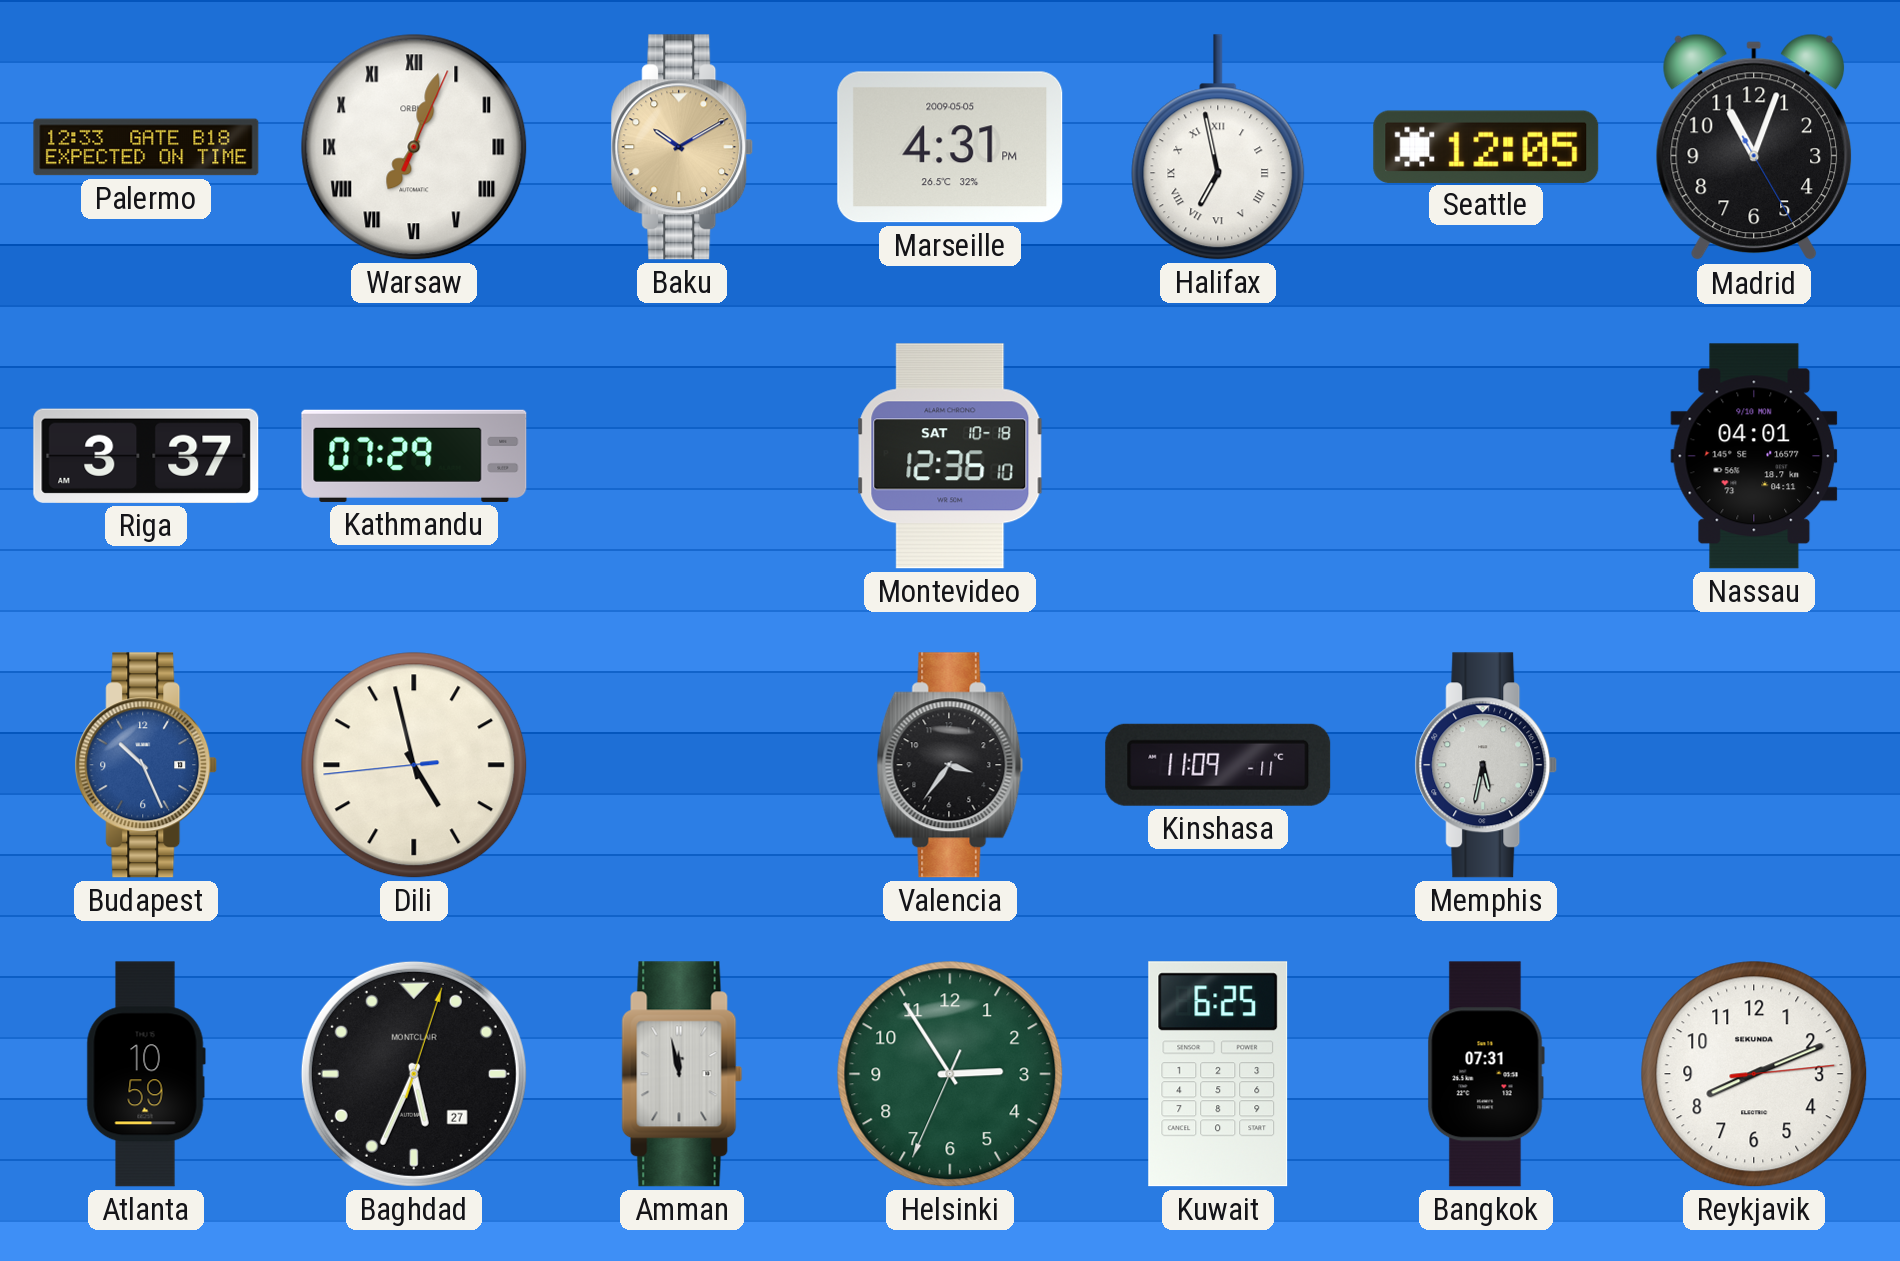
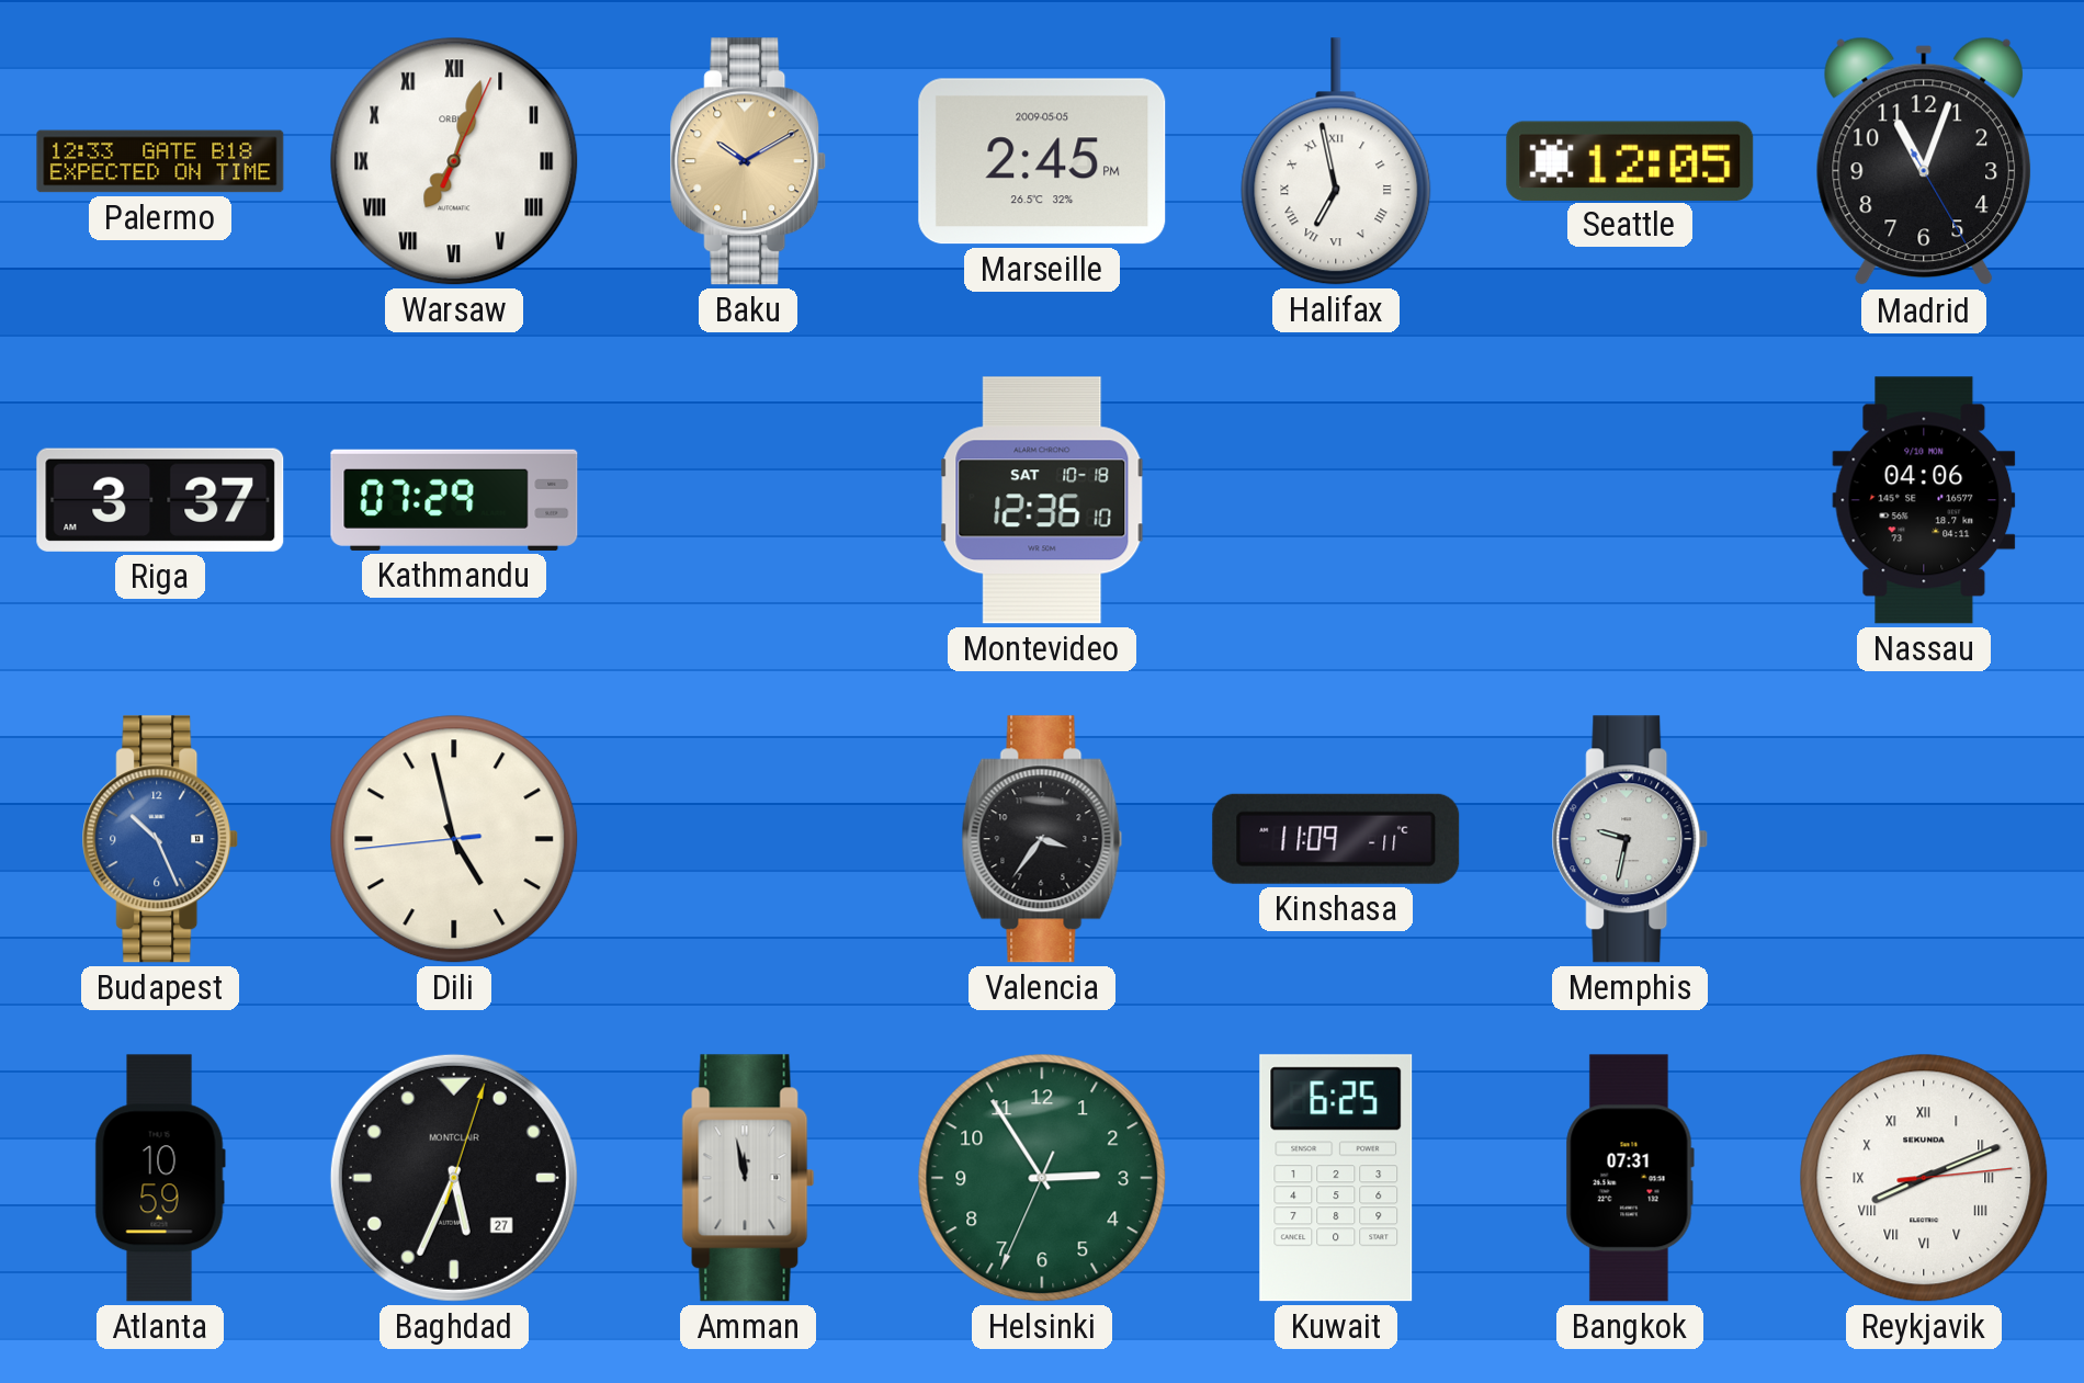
Marseille: 4:31 -> 2:45 (1042, 161)
Nassau: 04:01 -> 04:06 (1924, 500)
Memphis: 5:32 -> 9:32 (1630, 839)
Reykjavik numerals: Arabic -> Roman (1924, 1178)
